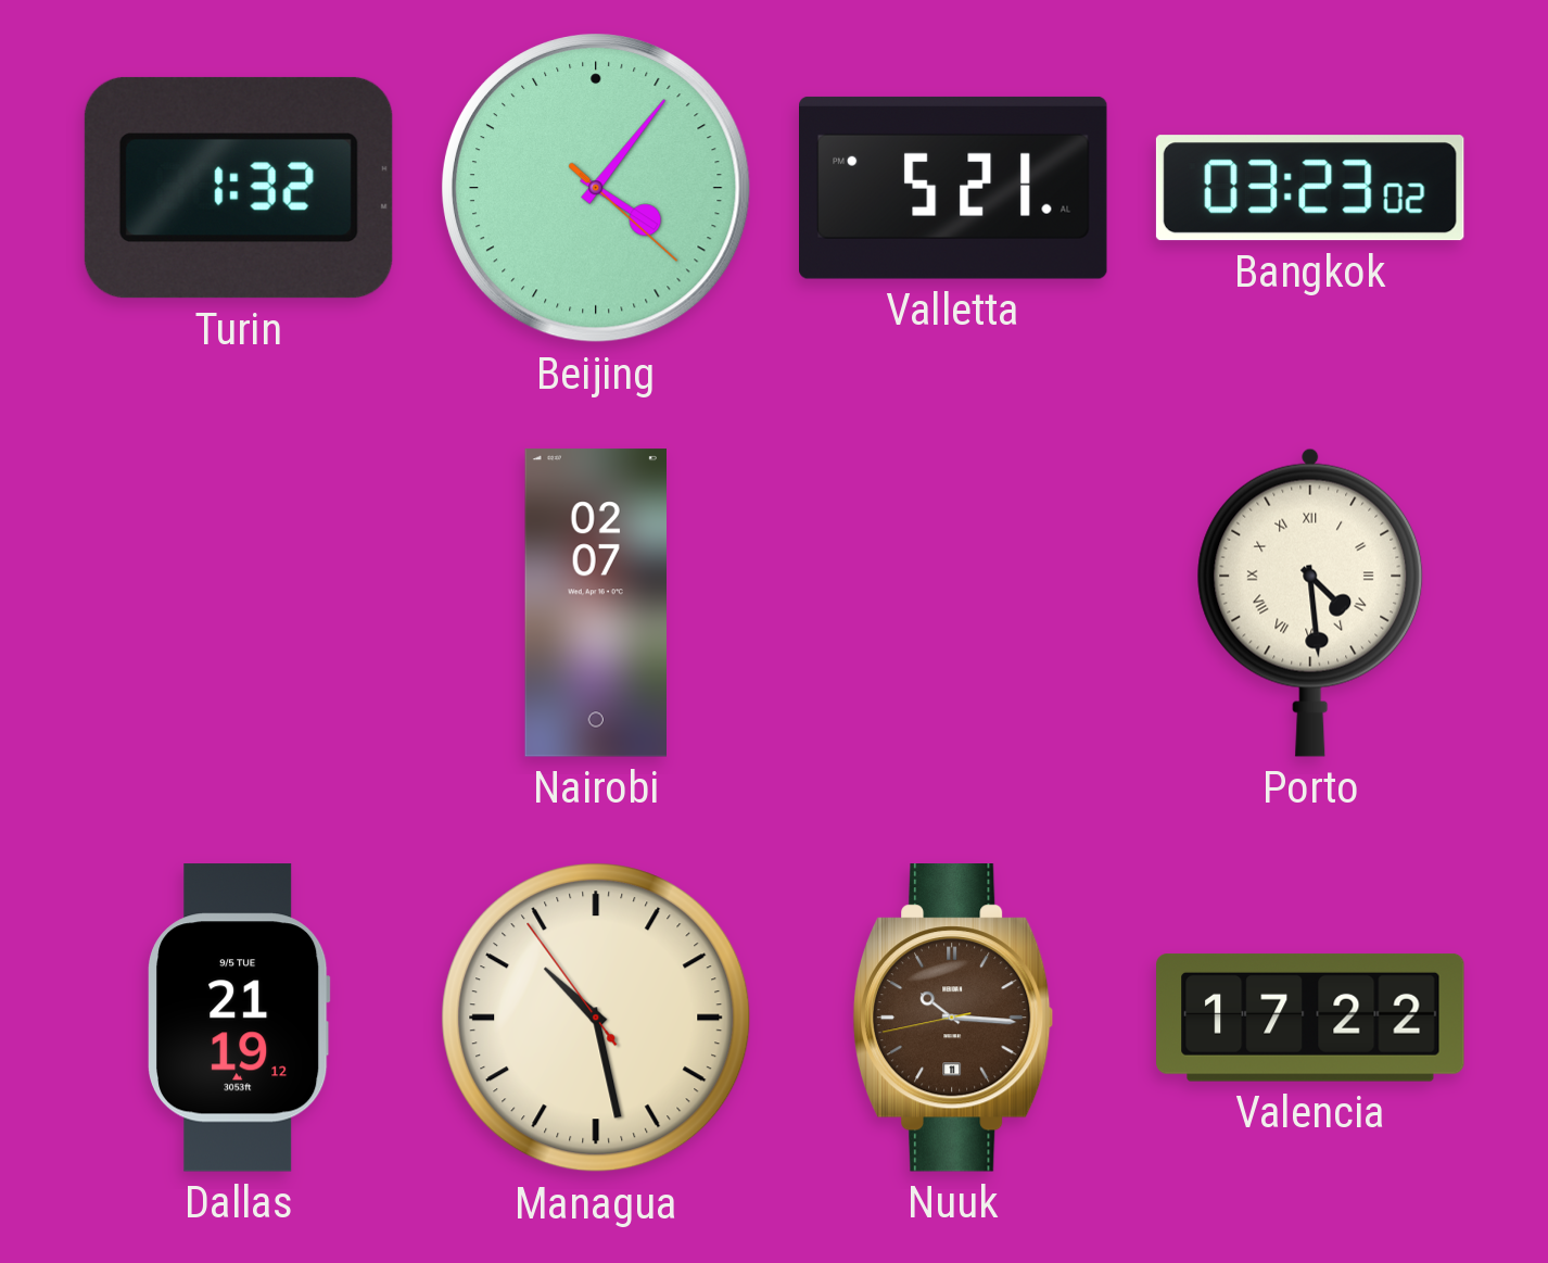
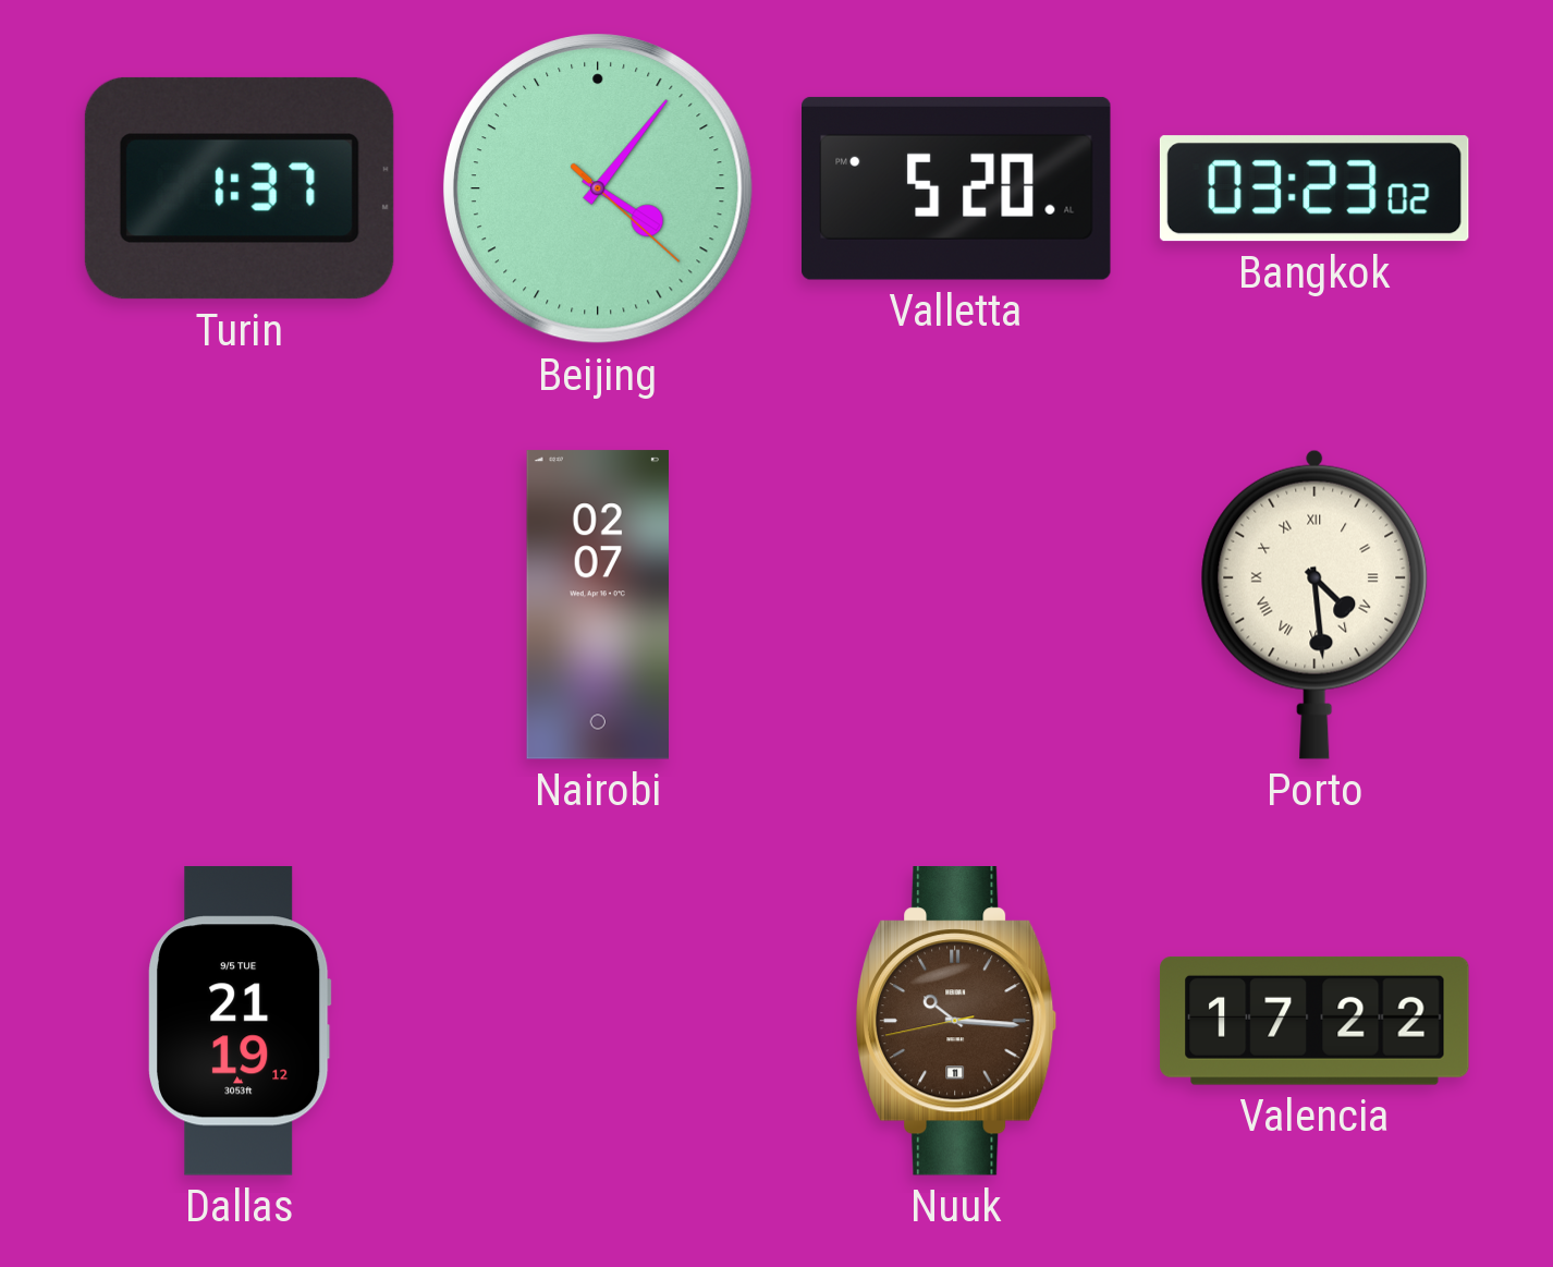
Turin: 1:32 -> 1:37 (240, 188)
Valletta: 5:21 -> 5:20 (957, 188)
Managua: 10:27 -> none (596, 1018)
